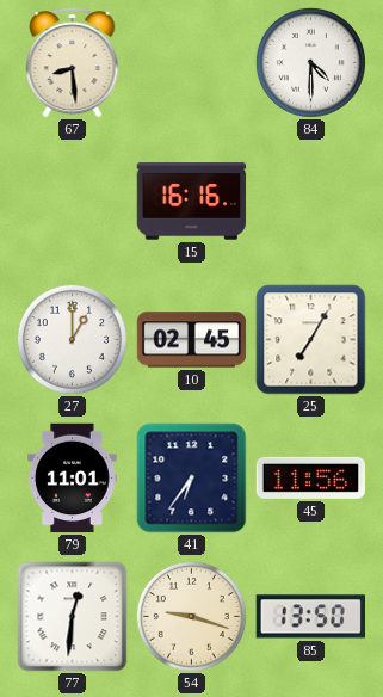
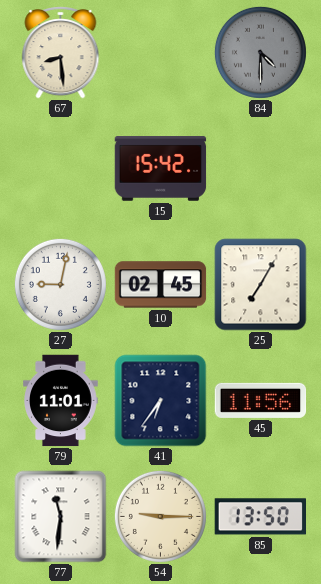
84 dial: white -> grey (260, 52)
15: 16:16 -> 15:42 (161, 169)
27: 1:00 -> 9:02 (60, 284)
77: 12:31 -> 11:31 (61, 517)
54: 9:18 -> 9:15 (160, 516)
